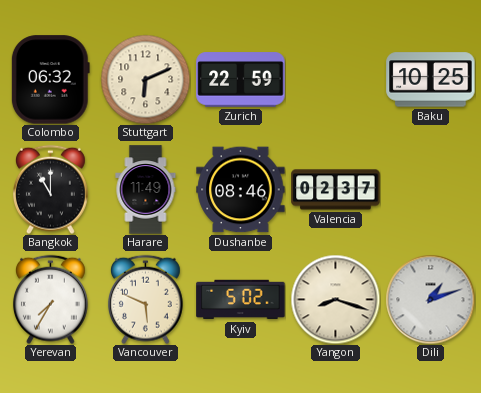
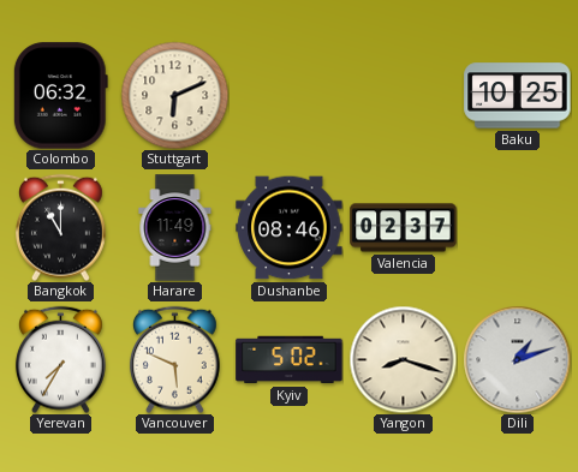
Zurich: 22:59 -> none (241, 80)
